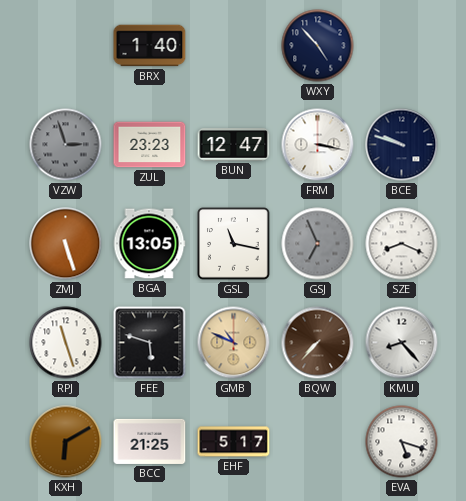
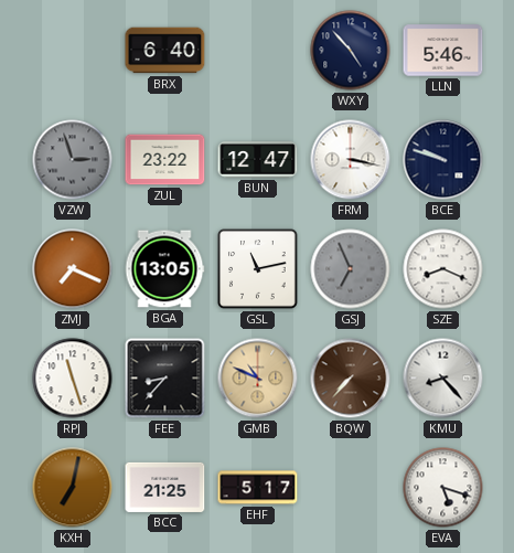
BRX: 1:40 -> 6:40 (165, 51)
LLN: none -> 5:46 (443, 51)
ZUL: 23:23 -> 23:22 (165, 160)
ZMJ: 5:27 -> 7:19 (73, 269)
GSL: 11:17 -> 11:13 (258, 269)
FEE: 5:48 -> 8:37 (165, 379)
KXH: 6:10 -> 7:02 (73, 488)
